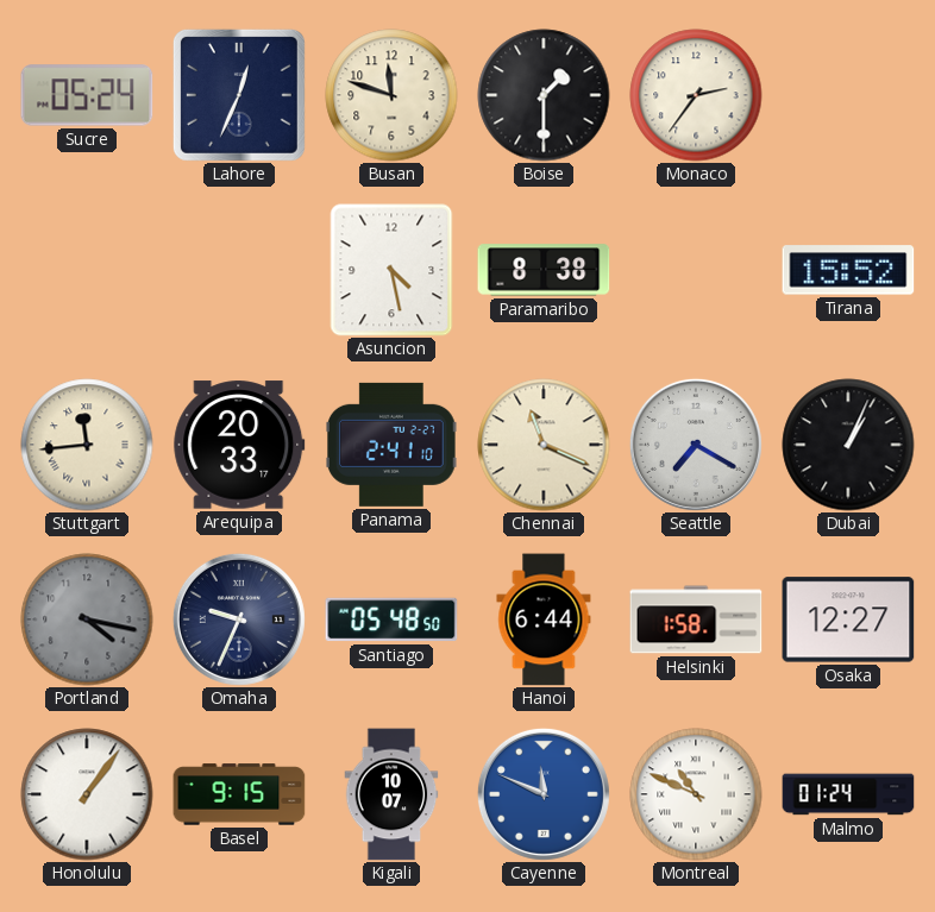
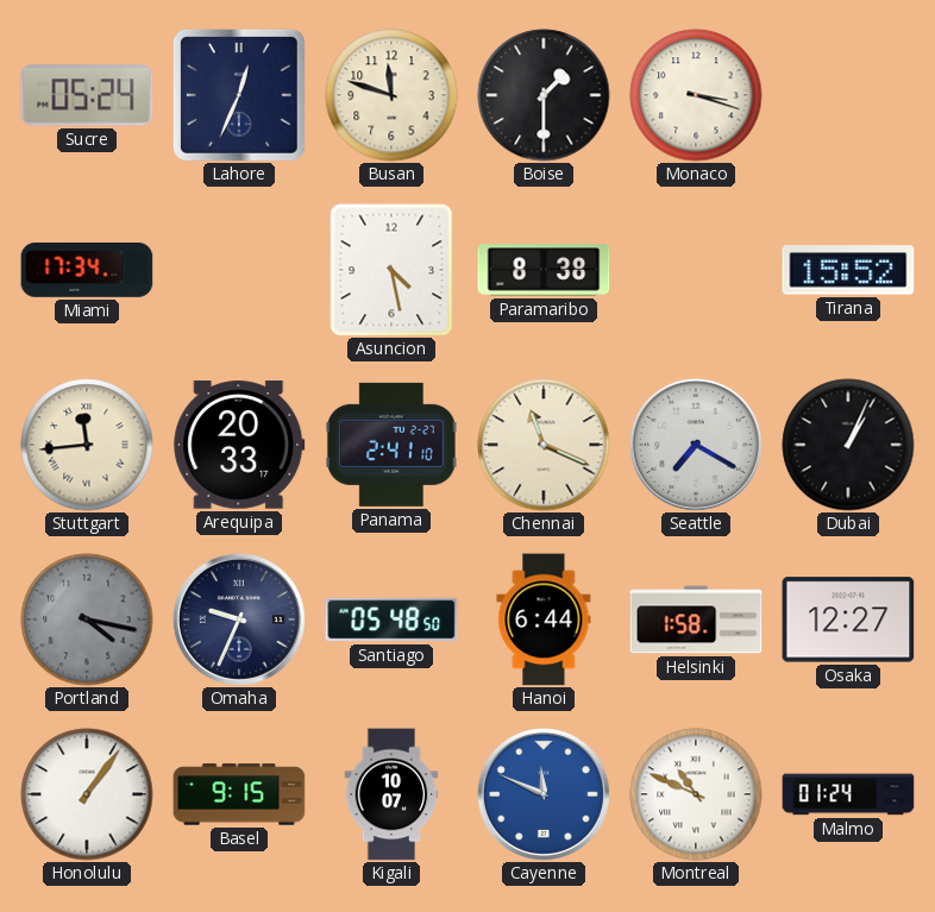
Monaco: 2:36 -> 3:18 (696, 95)
Miami: none -> 17:34 (87, 270)
